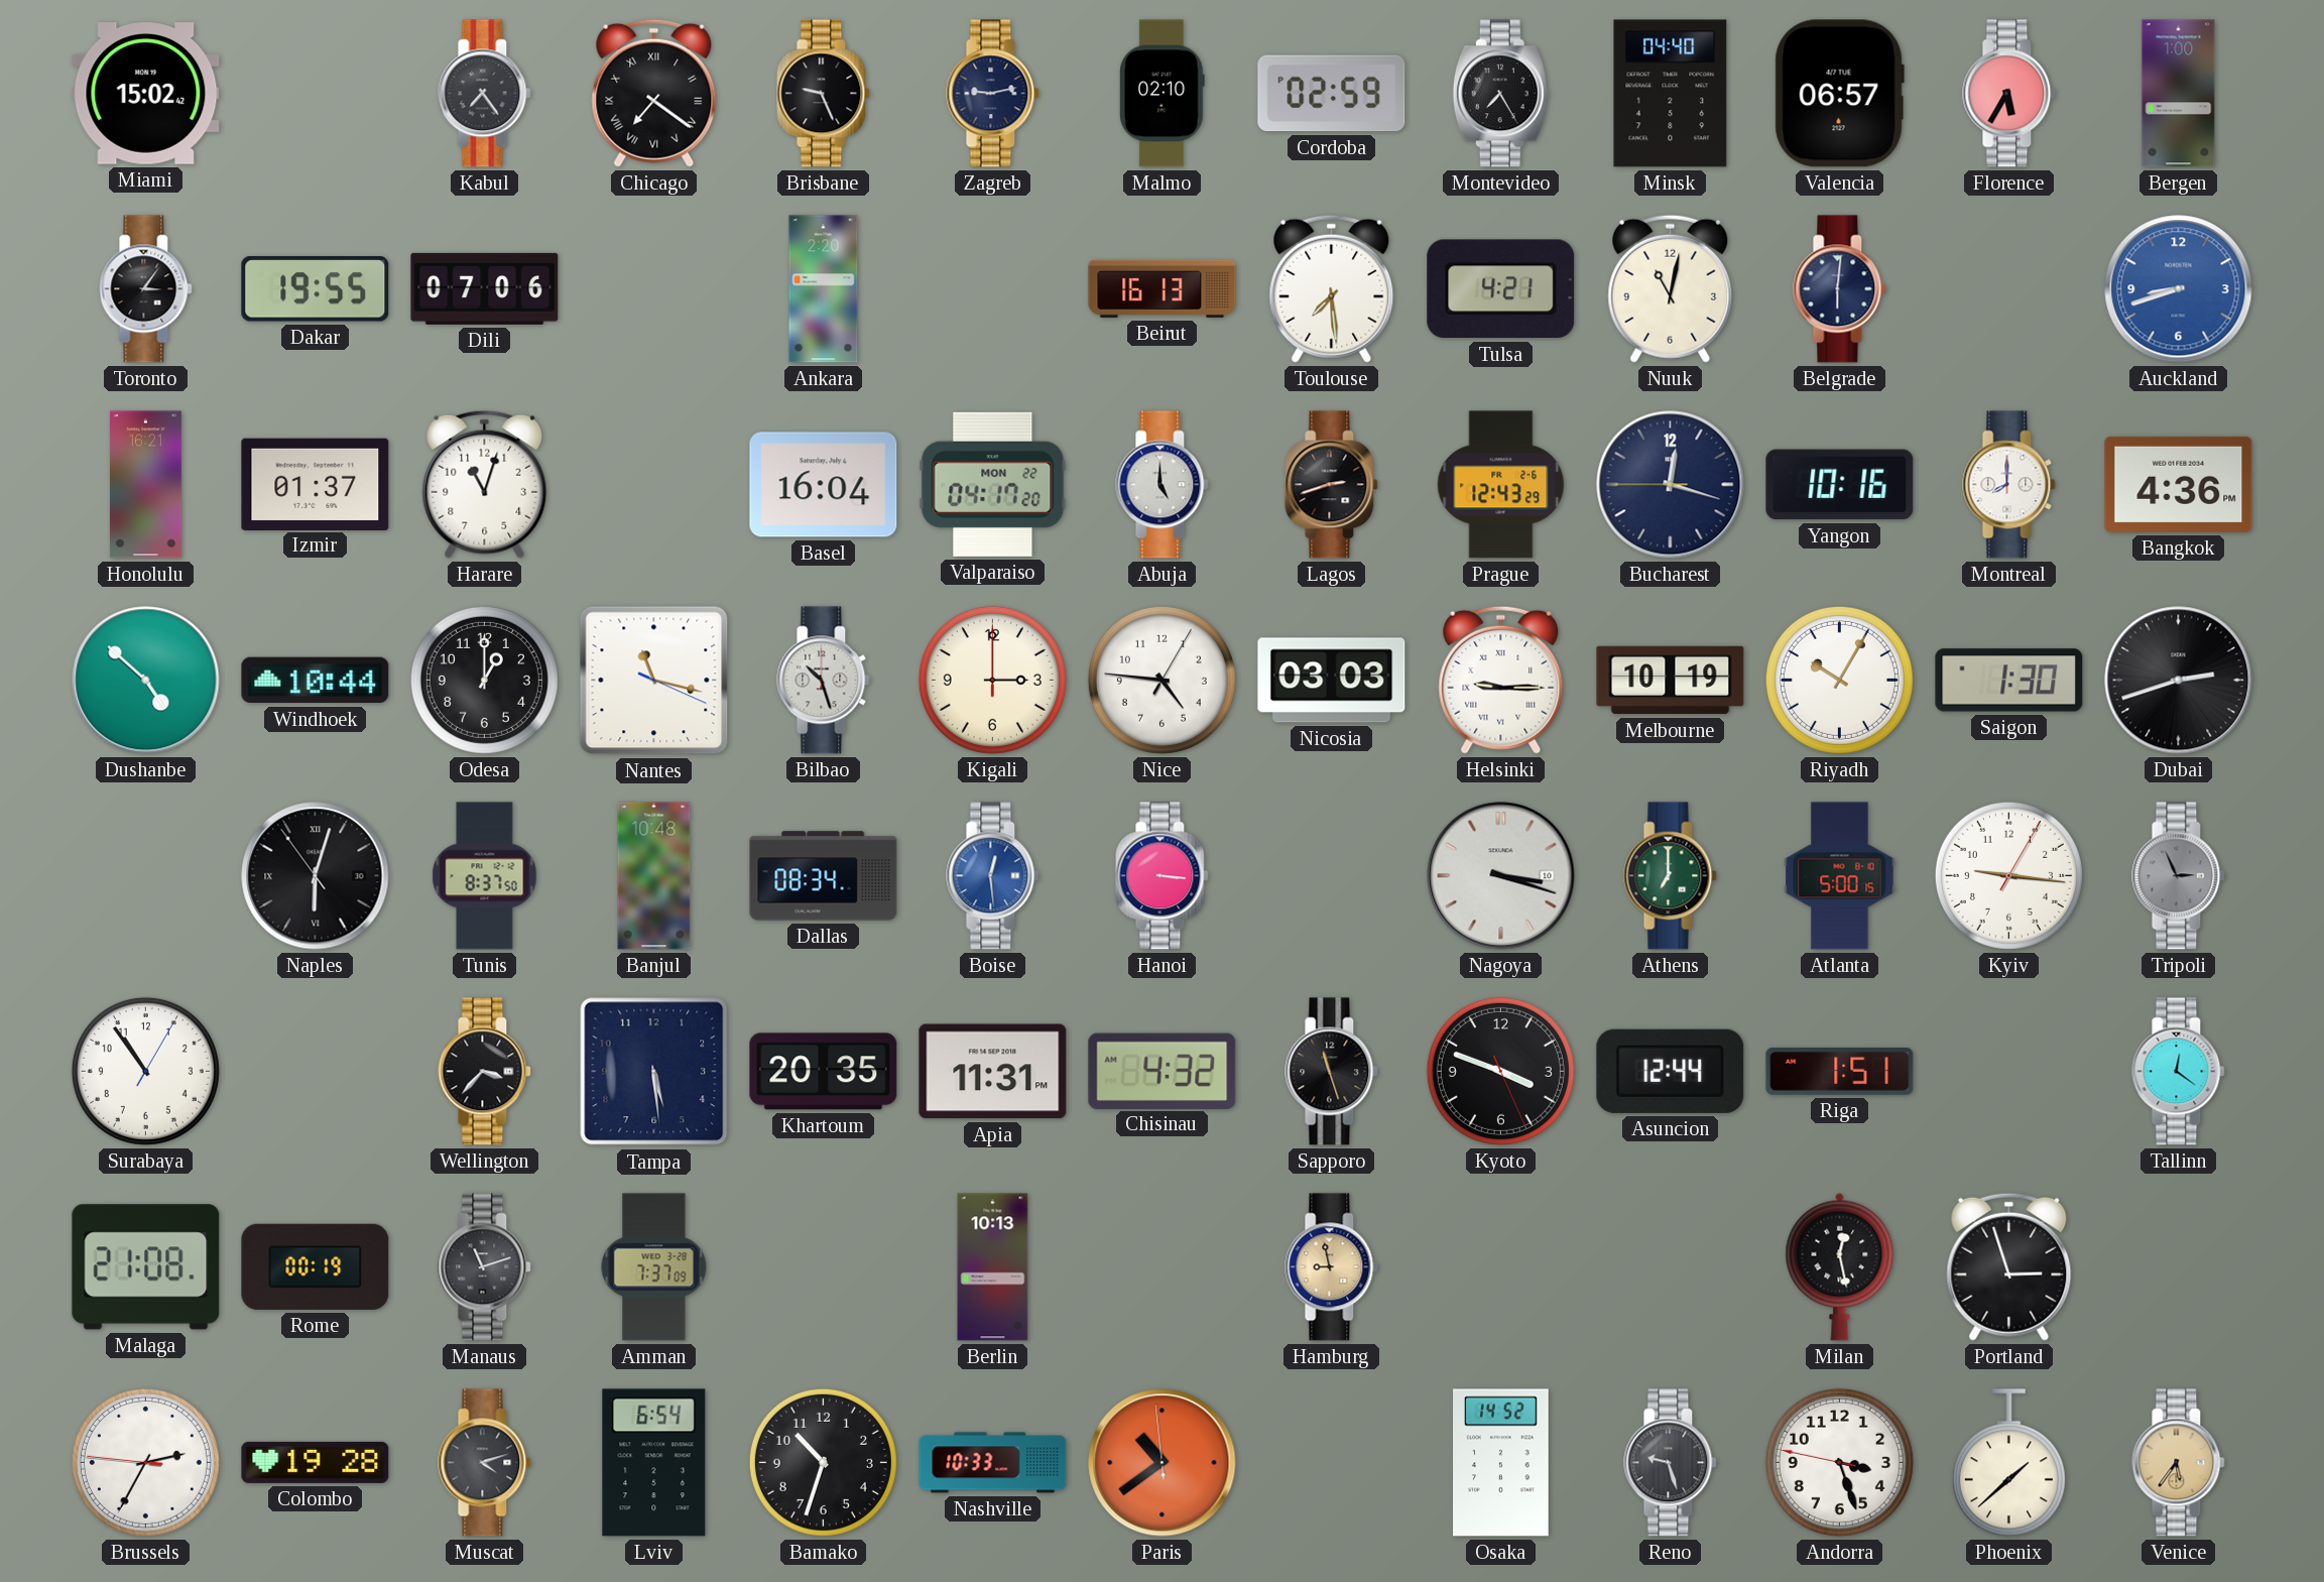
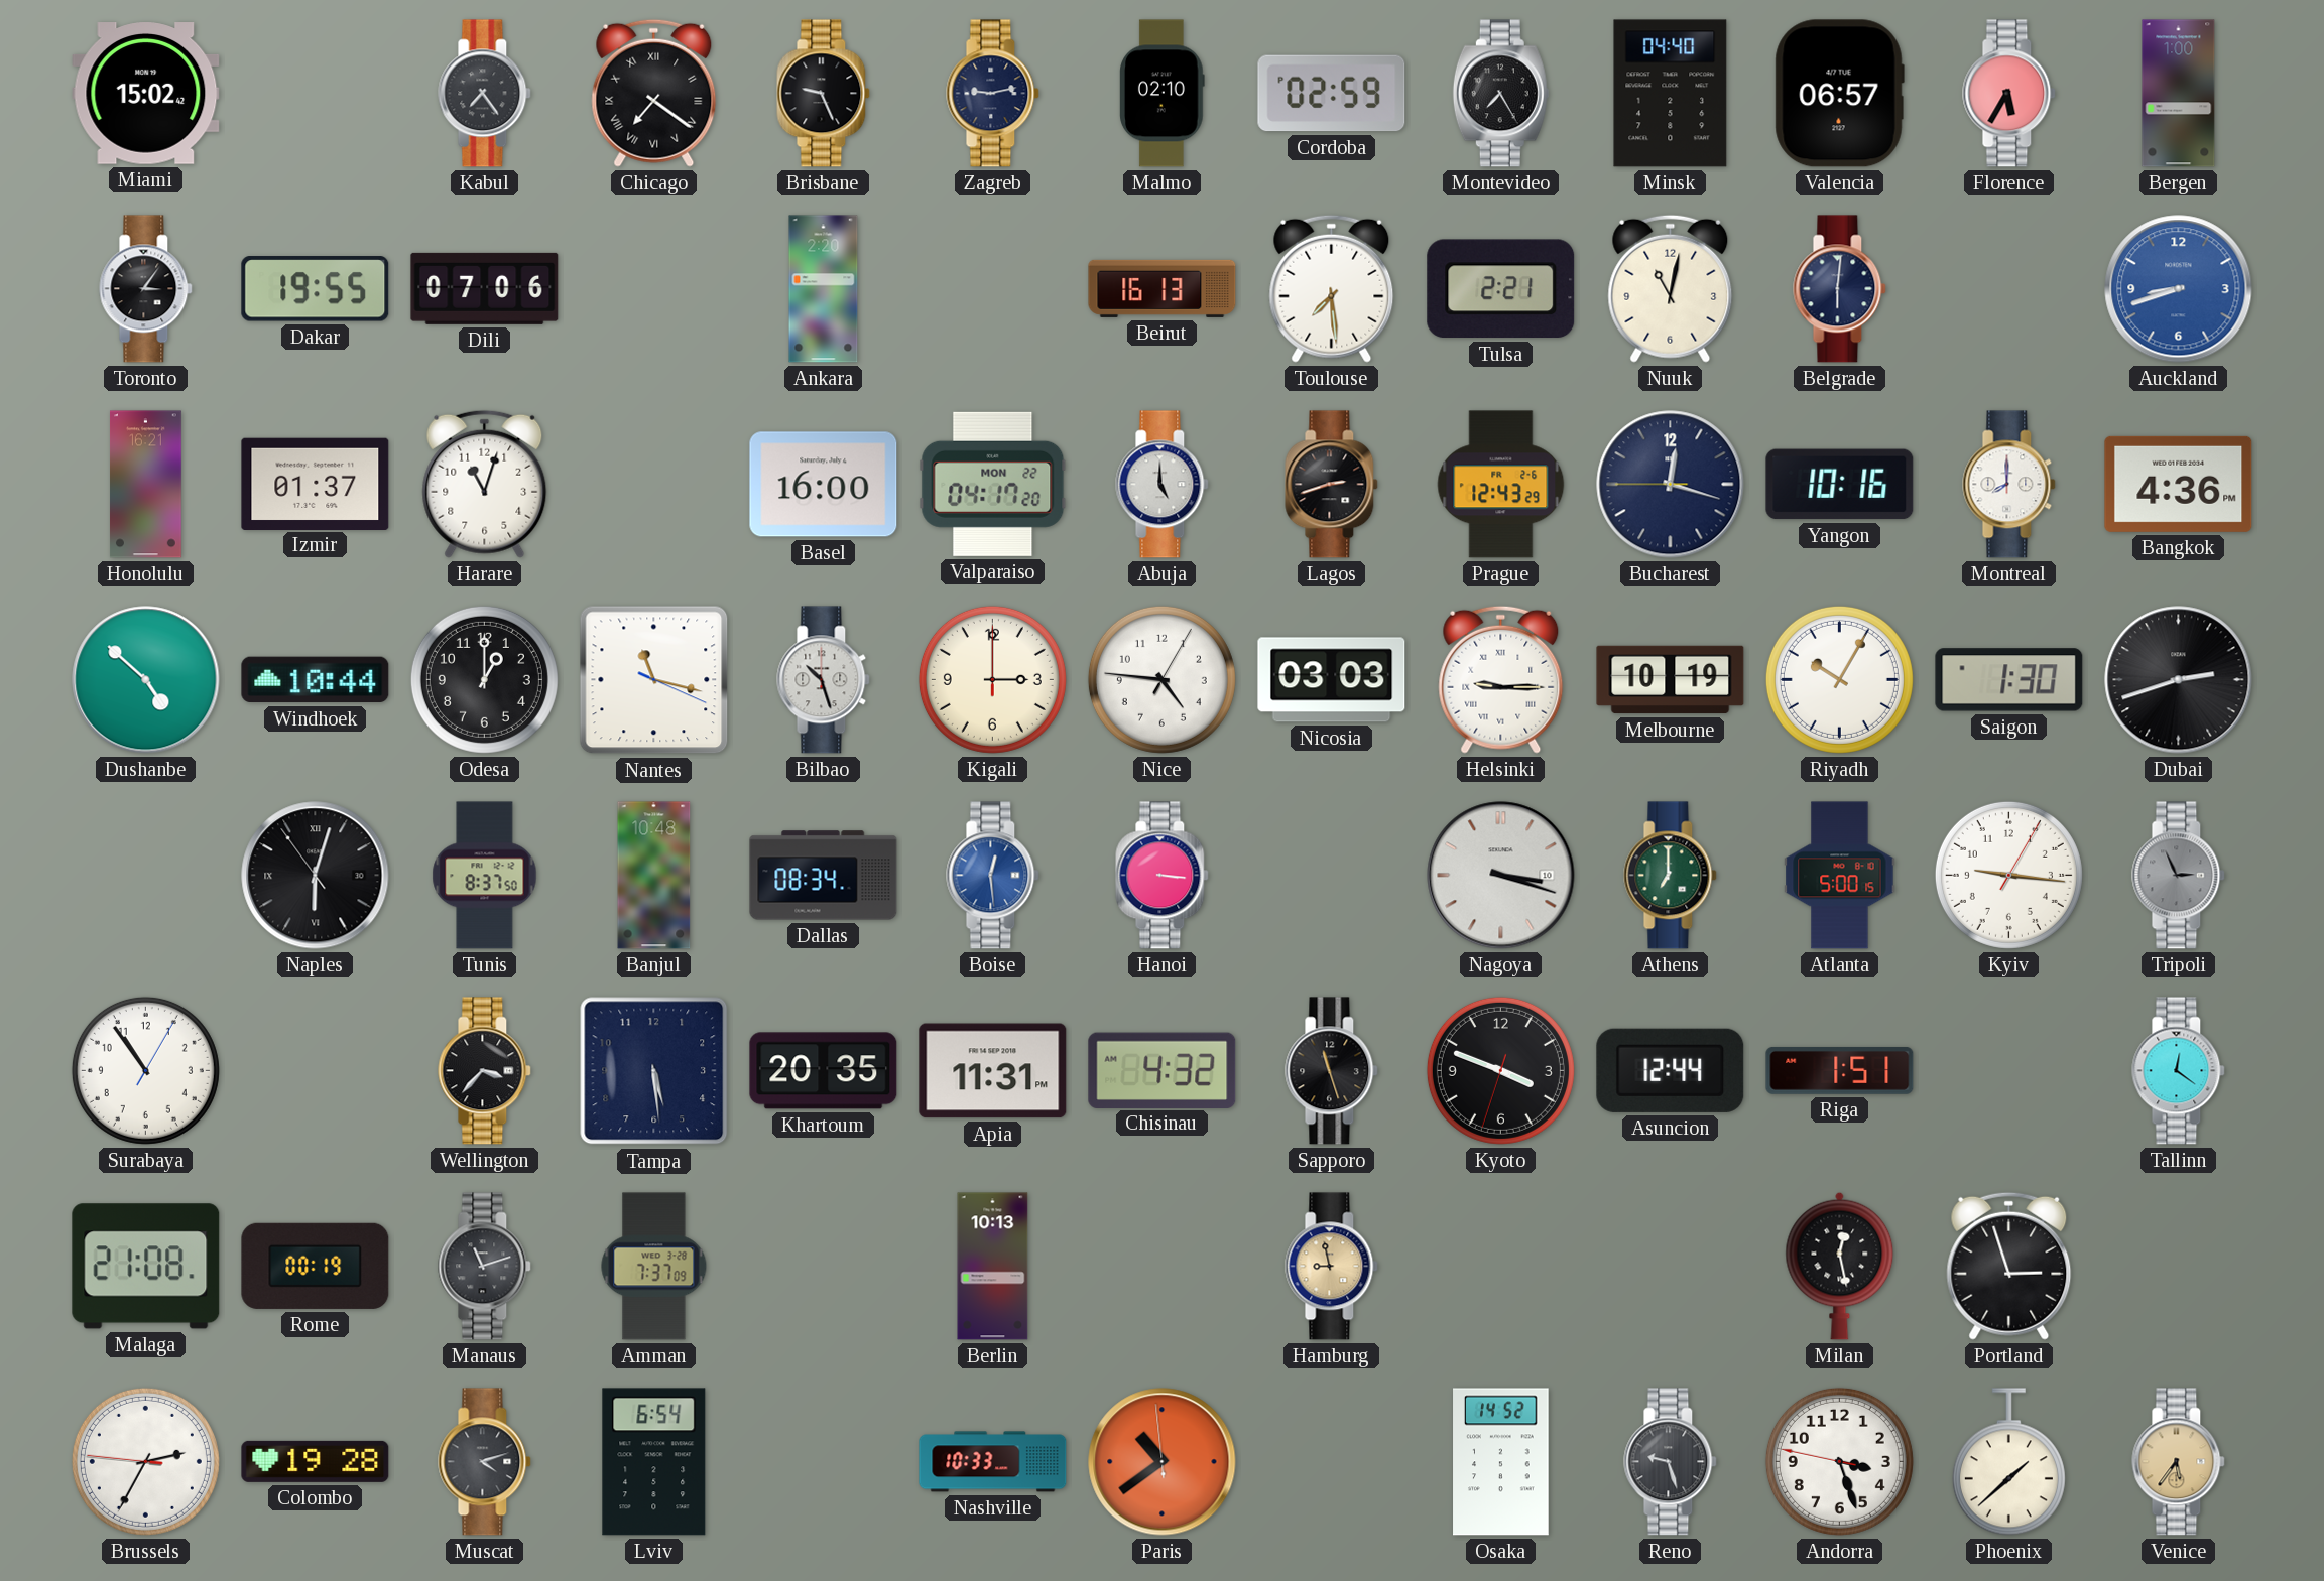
Tulsa: 4:21 -> 2:21 (1501, 289)
Basel: 16:04 -> 16:00 (824, 485)
Kyoto: 3:48:26 -> 3:48:33 (1500, 1070)
Bamako: 10:33 -> none (823, 1462)
